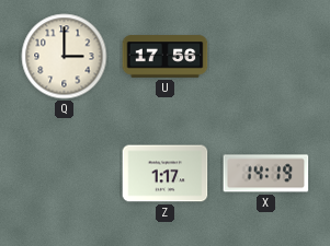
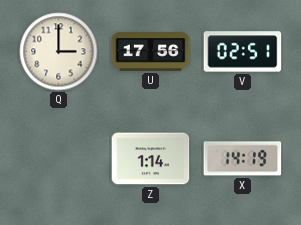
V: none -> 02:51 (243, 52)
Z: 1:17 -> 1:14 (151, 159)
